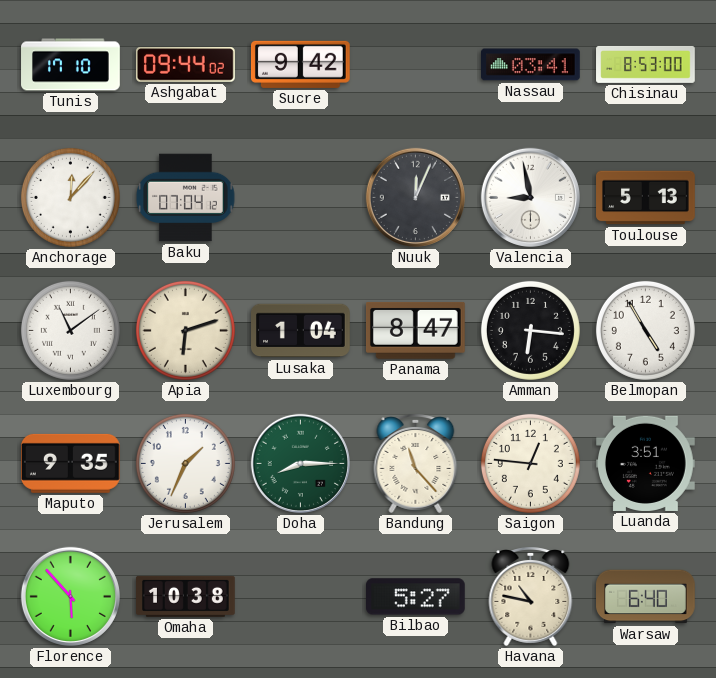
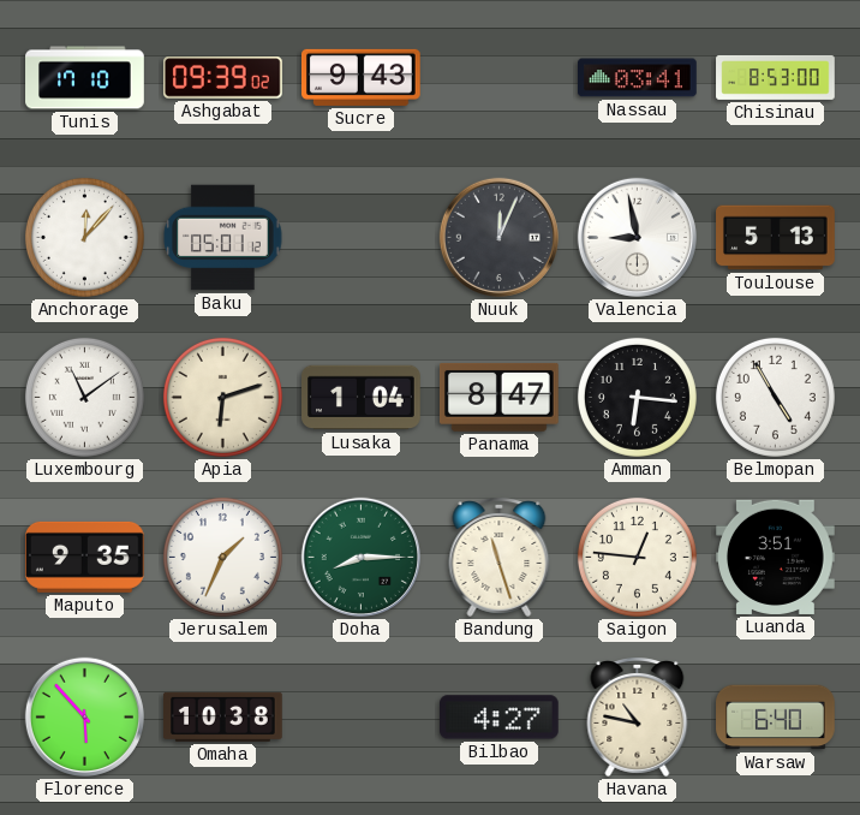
Ashgabat: 09:44 -> 09:39 (223, 78)
Sucre: 9:42 -> 9:43 (362, 77)
Baku: 07:04 -> 05:01 (223, 238)
Bandung: 11:23 -> 11:27 (500, 558)
Bilbao: 5:27 -> 4:27 (500, 718)
